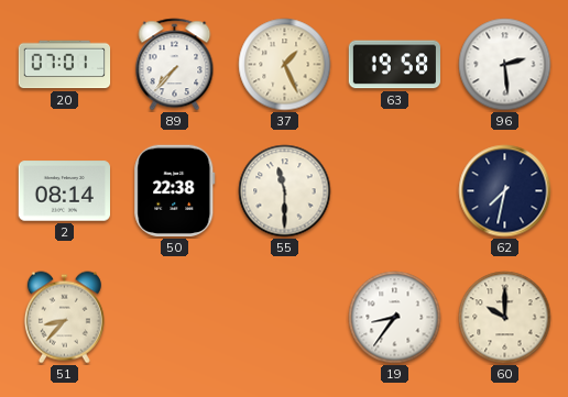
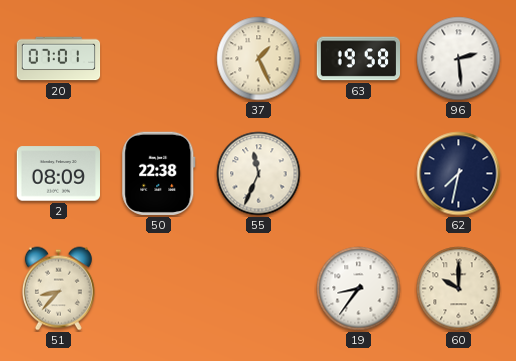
89: 7:37 -> none (175, 65)
2: 08:14 -> 08:09 (58, 174)
55: 11:30 -> 11:34 (259, 174)
